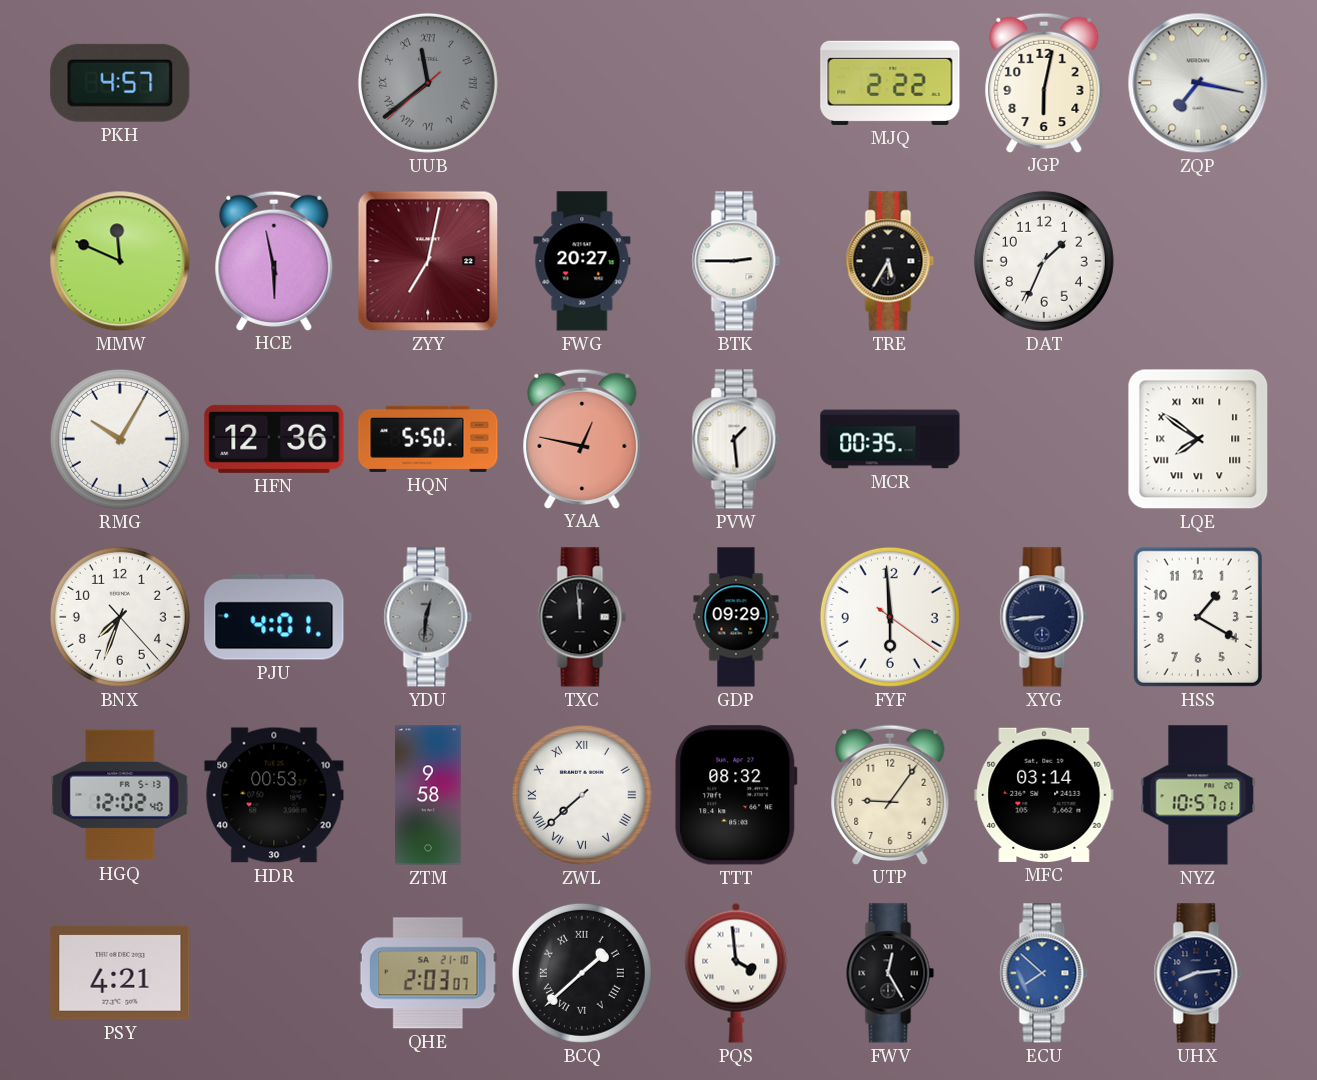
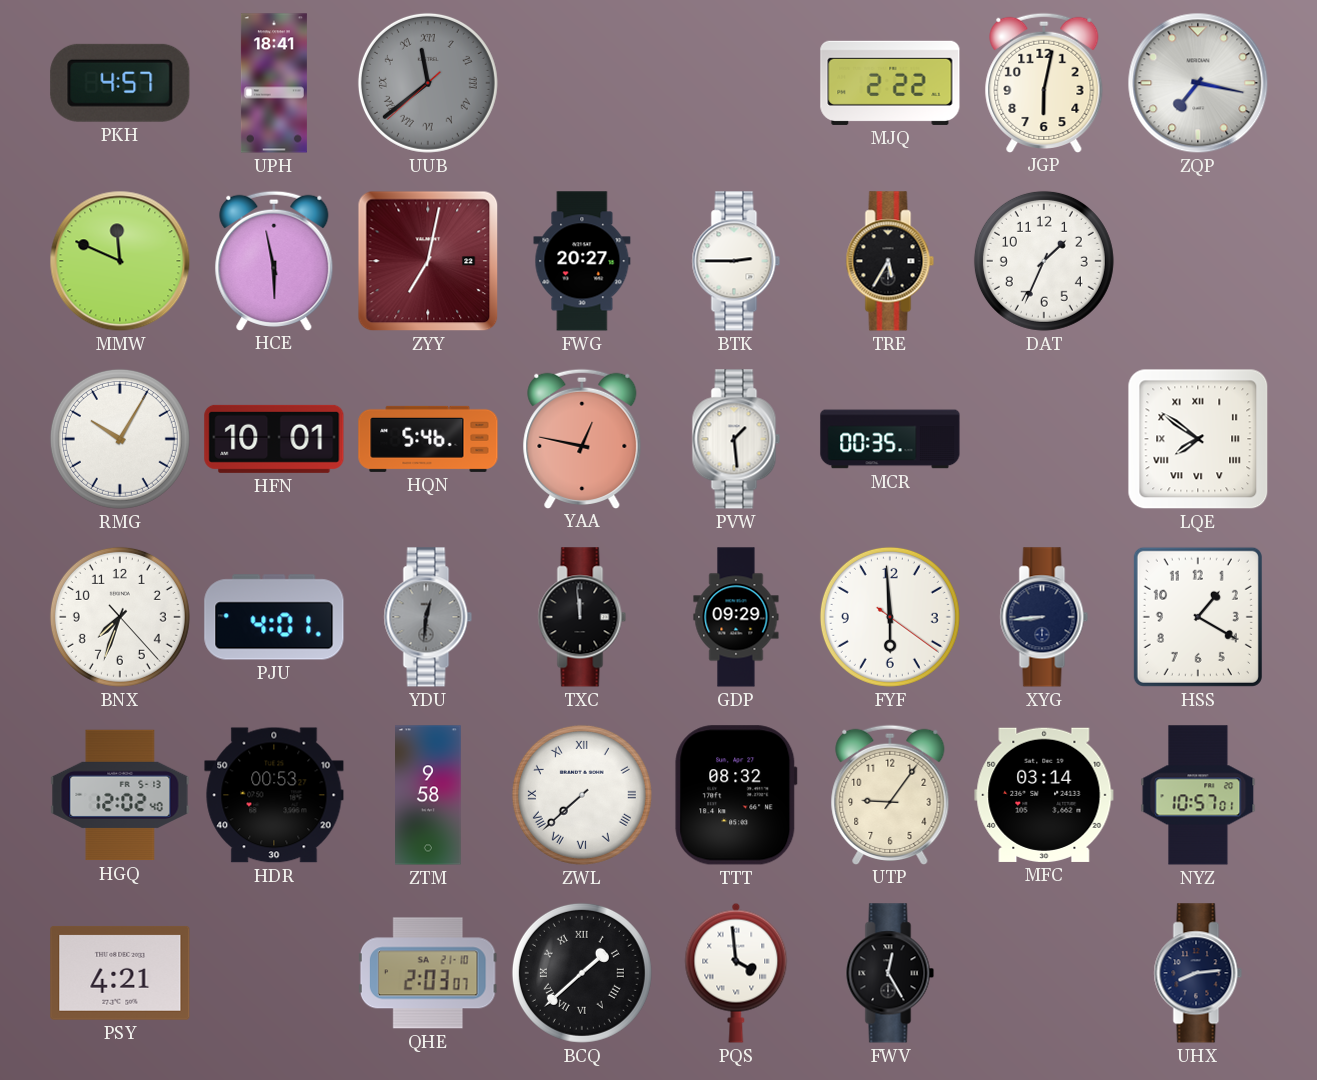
UPH: none -> 18:41 (274, 83)
HFN: 12:36 -> 10:01 (274, 439)
HQN: 5:50 -> 5:46 (428, 439)
ECU: 7:52 -> none (1044, 973)
